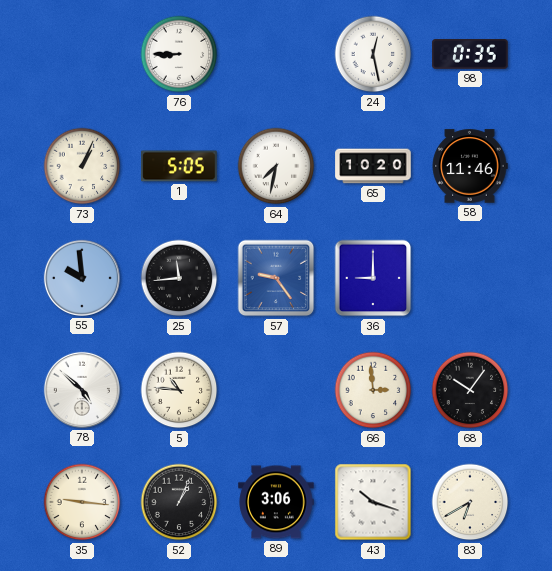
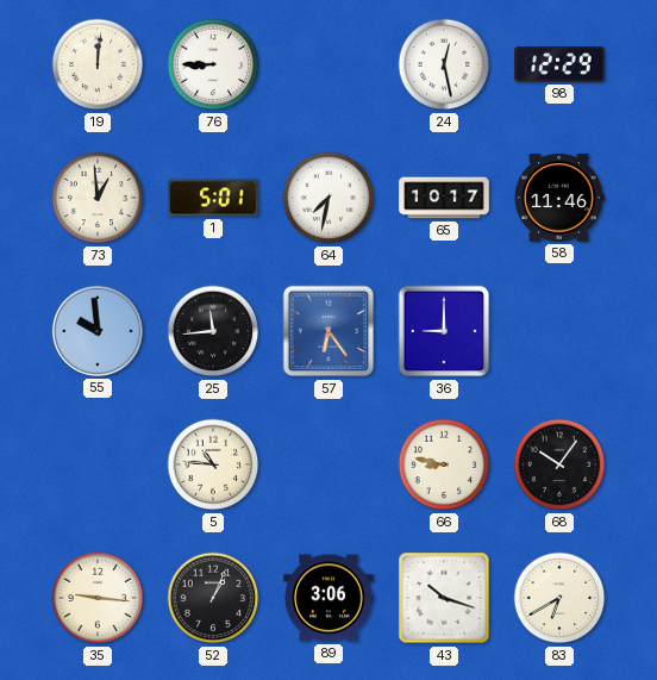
19: none -> 12:01 (98, 64)
98: 0:35 -> 12:29 (559, 64)
73: 1:04 -> 12:59 (98, 198)
1: 5:05 -> 5:01 (213, 198)
65: 10:20 -> 10:17 (444, 198)
57: 9:24 -> 6:24 (328, 331)
78: 4:52 -> none (82, 390)
66: 2:59 -> 8:47 (444, 464)
